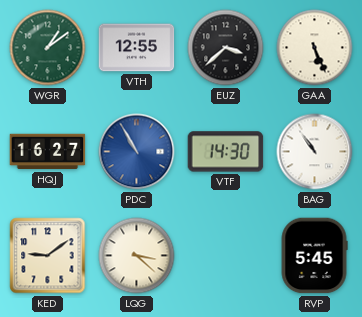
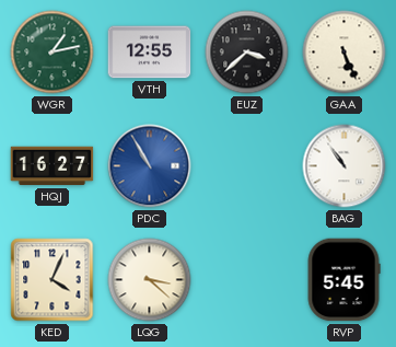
WGR: 1:09 -> 1:13 (53, 53)
VTF: 14:30 -> none (226, 152)
KED: 9:09 -> 4:04 (53, 280)
